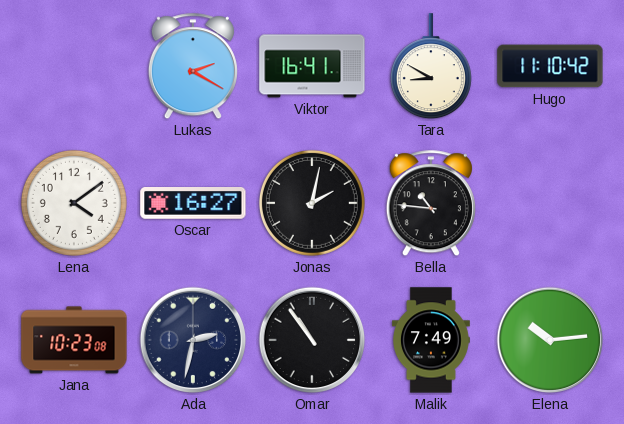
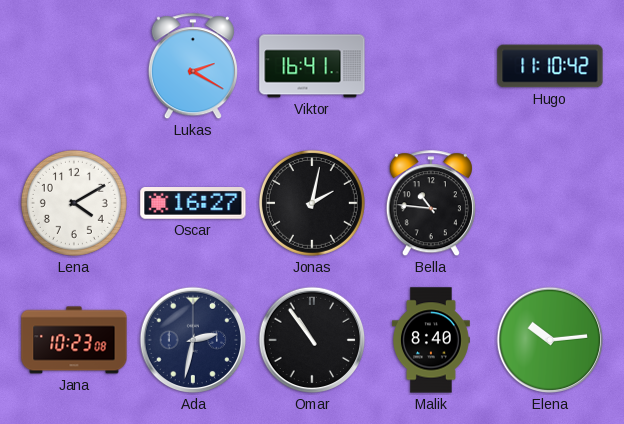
Tara: 8:50 -> none (431, 67)
Lena: 4:09 -> 4:10 (74, 203)
Malik: 7:49 -> 8:40 (432, 340)
